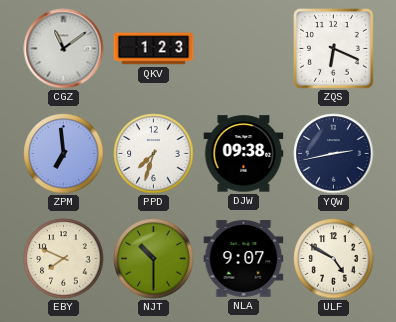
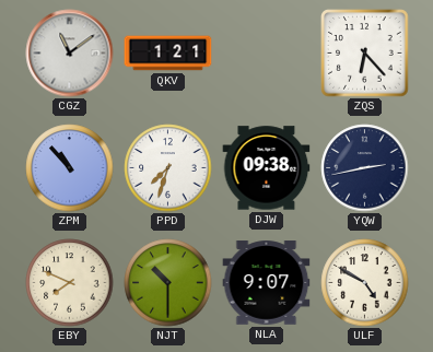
QKV: 1:23 -> 1:21 (168, 54)
ZQS: 6:19 -> 6:23 (365, 54)
ZPM: 6:59 -> 10:53 (70, 168)
